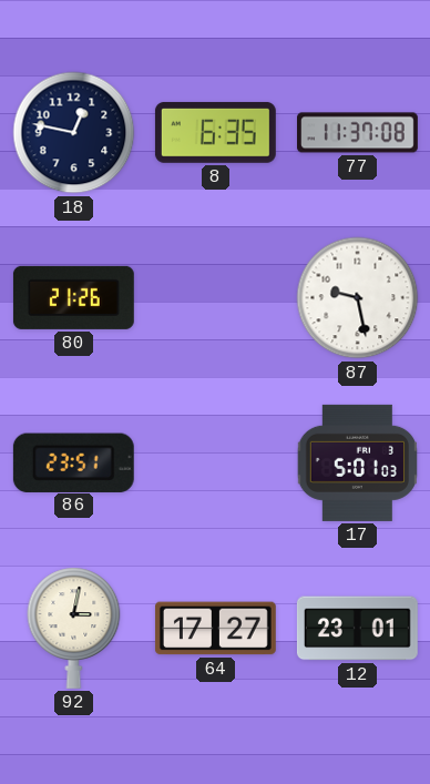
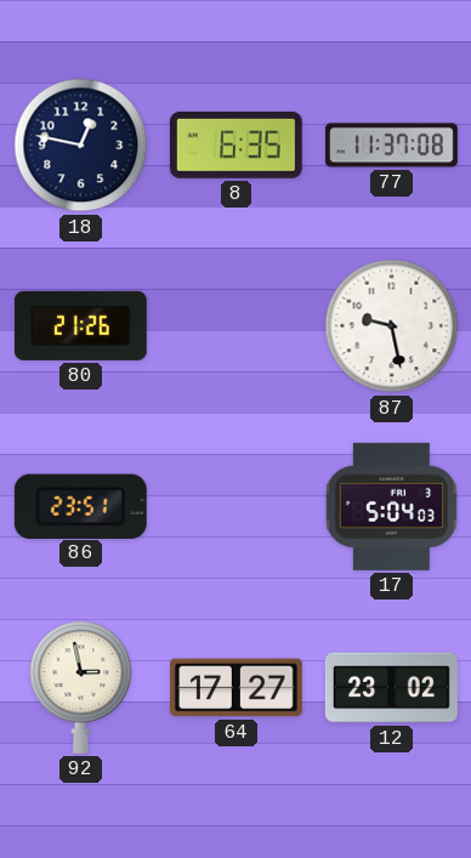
17: 5:01 -> 5:04 (391, 506)
92: 3:02 -> 2:58 (81, 687)
12: 23:01 -> 23:02 (391, 688)
